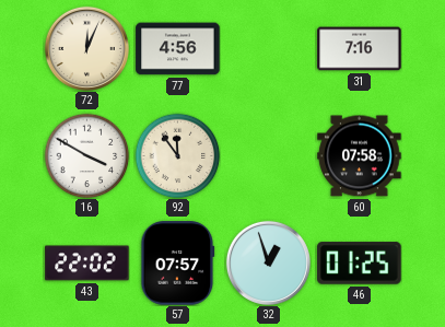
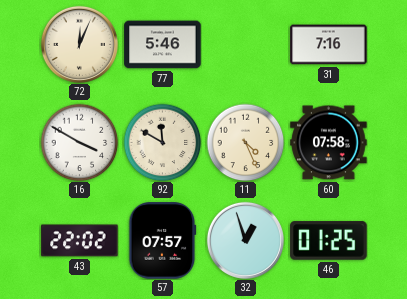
77: 4:56 -> 5:46 (163, 45)
92: 11:54 -> 11:50 (162, 142)
11: none -> 4:26 (245, 142)
